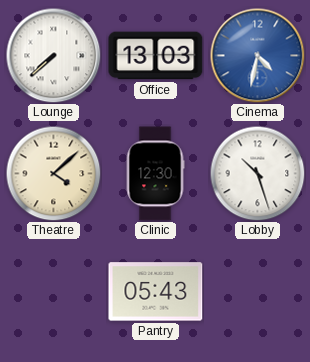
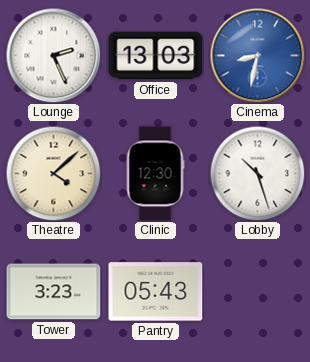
Lounge: 7:38 -> 2:26 (53, 55)
Cinema: 4:32 -> 8:32 (257, 55)
Tower: none -> 3:23 (54, 292)
